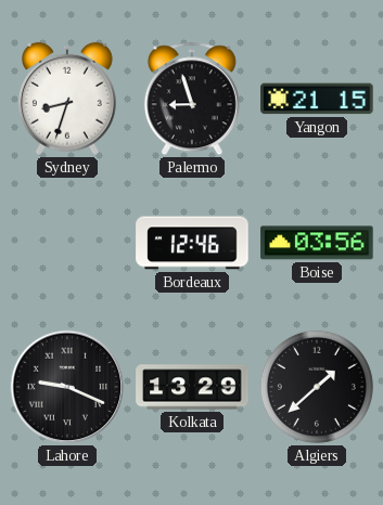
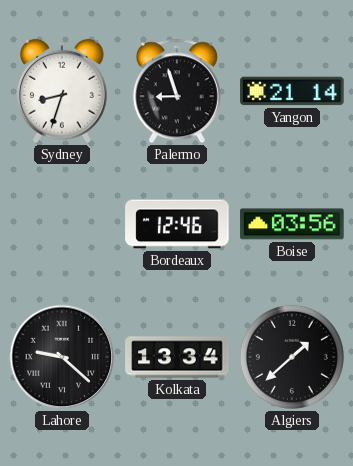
Yangon: 21:15 -> 21:14 (292, 91)
Lahore: 9:19 -> 9:22 (62, 357)
Kolkata: 13:29 -> 13:34 (177, 357)
